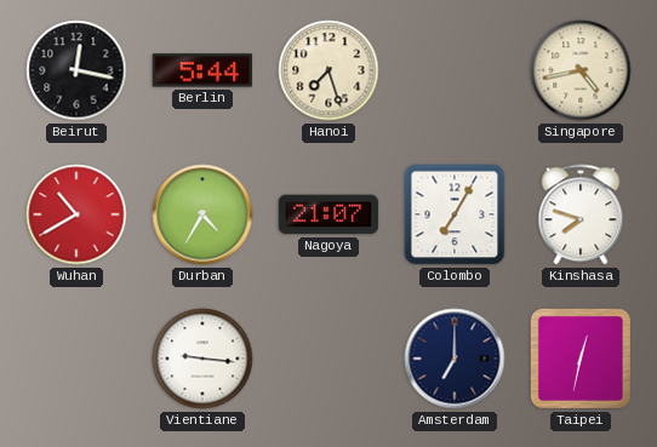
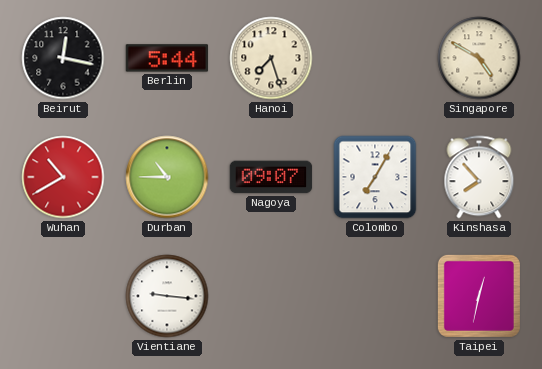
Singapore: 4:43 -> 4:50 (479, 58)
Durban: 4:35 -> 10:45 (167, 177)
Nagoya: 21:07 -> 09:07 (271, 177)
Kinshasa: 7:48 -> 7:53 (479, 177)
Amsterdam: 7:00 -> none (455, 359)
